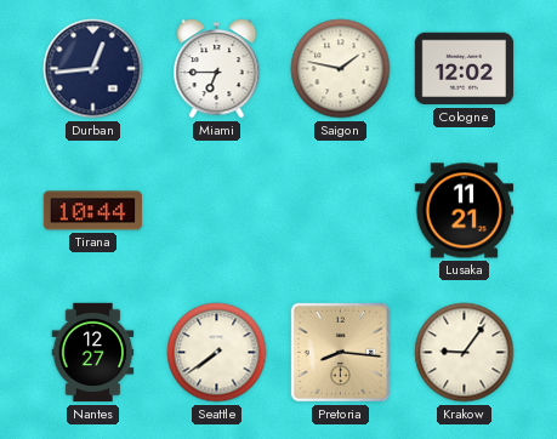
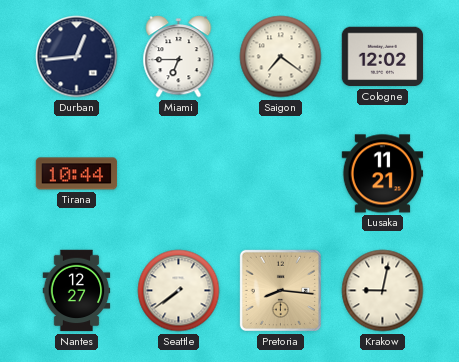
Saigon: 1:47 -> 7:21 (281, 57)
Krakow: 9:06 -> 9:02 (383, 291)
